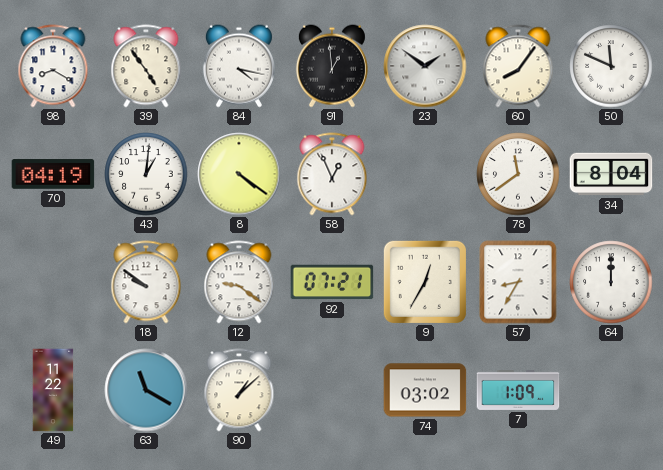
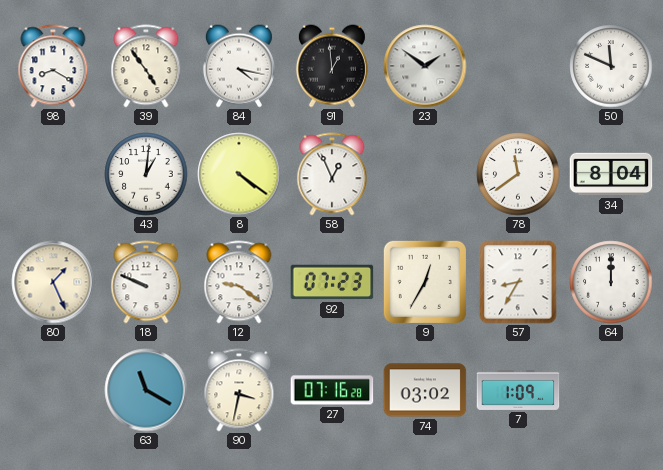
60: 8:06 -> none (518, 66)
70: 04:19 -> none (53, 174)
80: none -> 1:26 (53, 282)
18: 9:51 -> 9:49 (146, 282)
92: 07:21 -> 07:23 (332, 282)
49: 11:22 -> none (53, 390)
90: 1:08 -> 3:32 (239, 390)
27: none -> 07:16 (332, 390)
